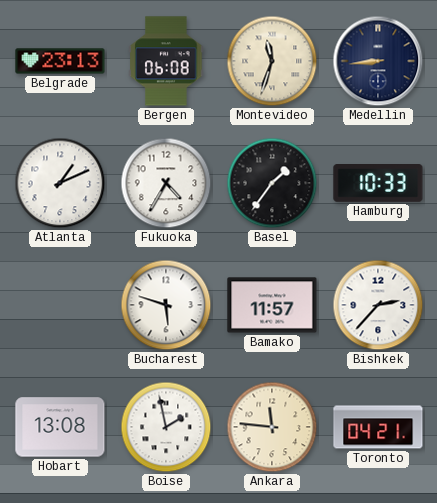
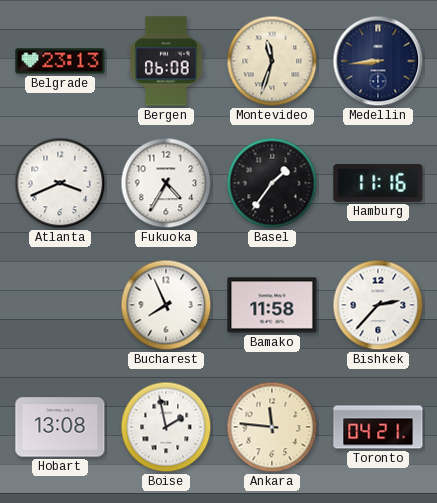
Atlanta: 1:11 -> 3:41 (60, 183)
Hamburg: 10:33 -> 11:16 (378, 184)
Bucharest: 5:48 -> 7:56 (166, 305)
Bamako: 11:57 -> 11:58 (272, 305)
